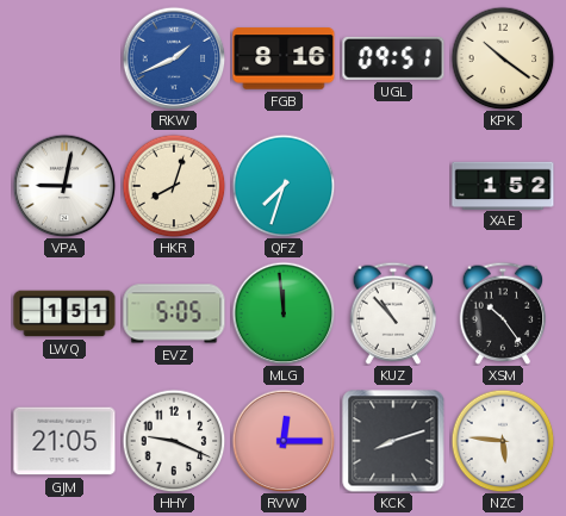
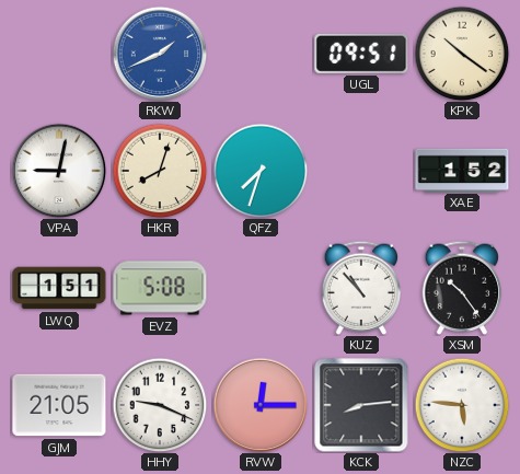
FGB: 8:16 -> none (284, 58)
EVZ: 5:05 -> 5:08 (160, 288)
MLG: 11:59 -> none (284, 313)
KCK: 8:12 -> 8:14 (361, 405)
